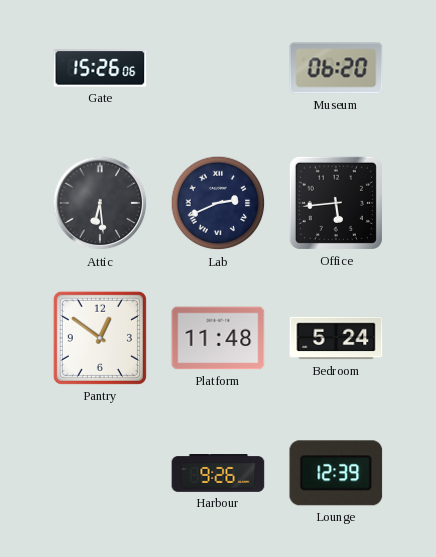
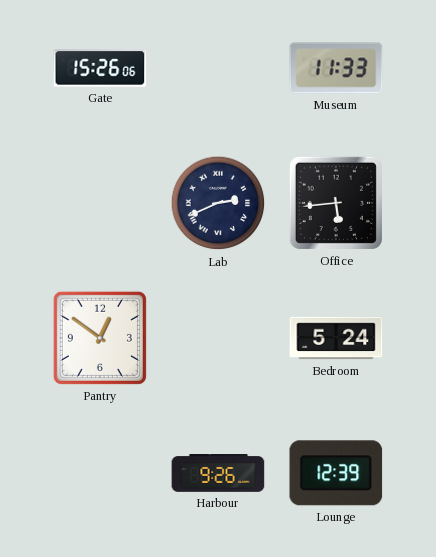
Museum: 06:20 -> 11:33 (336, 68)
Attic: 6:29 -> none (100, 203)
Platform: 11:48 -> none (218, 338)
